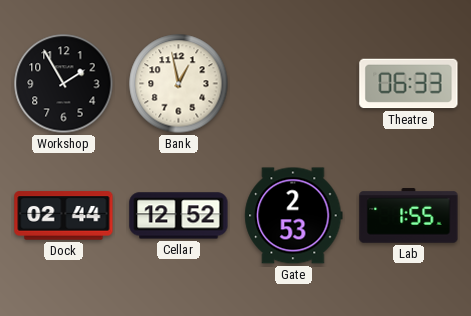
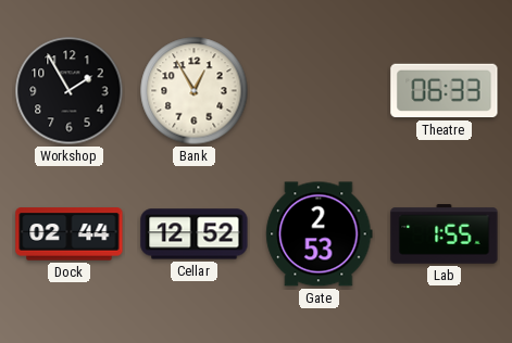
Bank: 12:58 -> 12:55 (195, 91)
